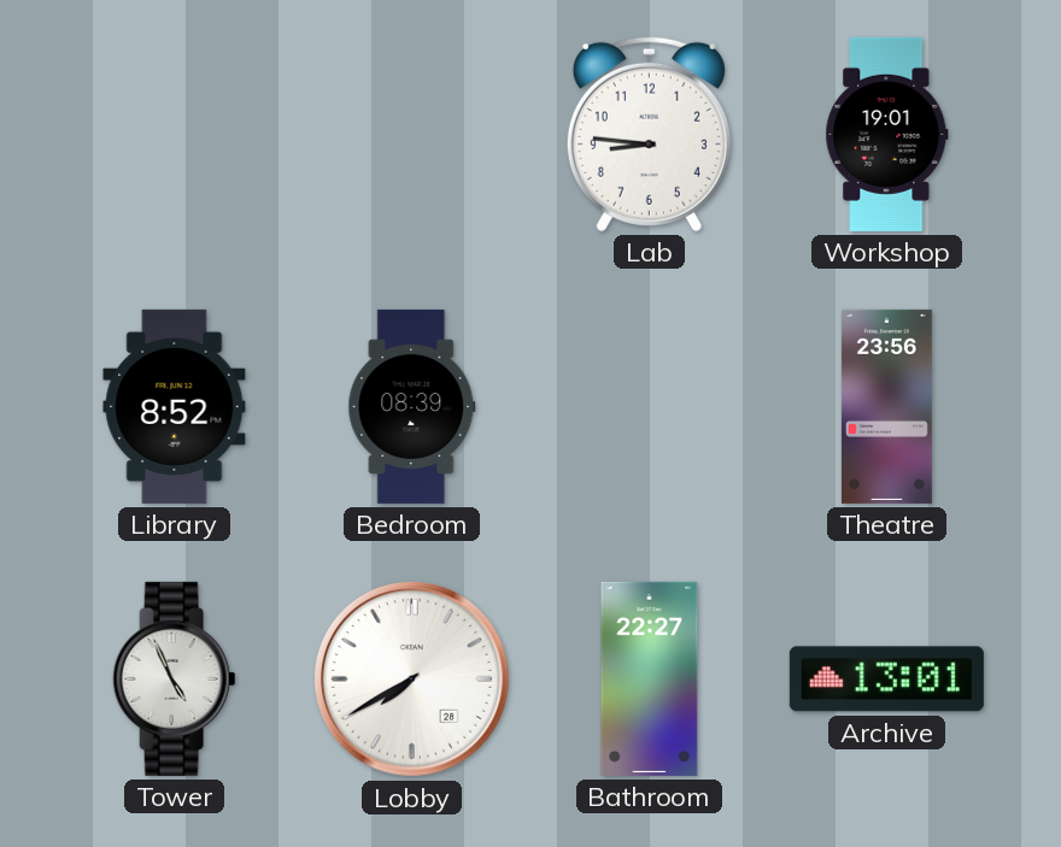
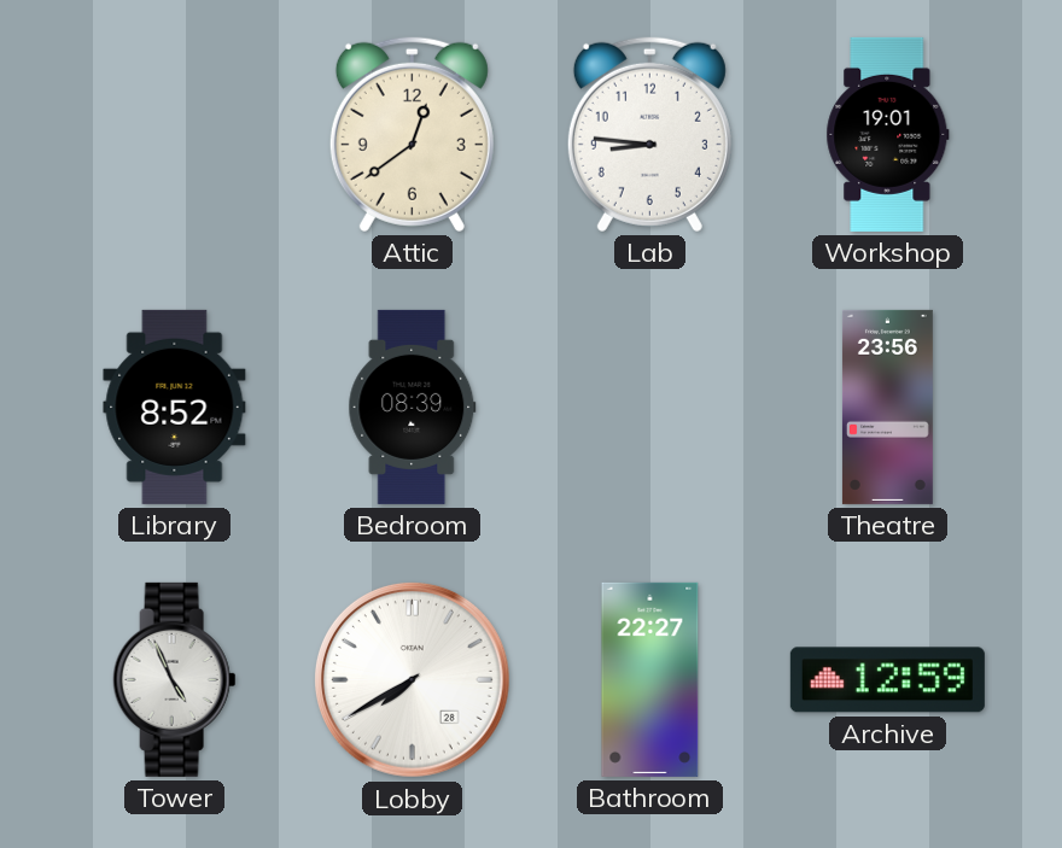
Attic: none -> 12:39 (412, 134)
Archive: 13:01 -> 12:59 (887, 680)
